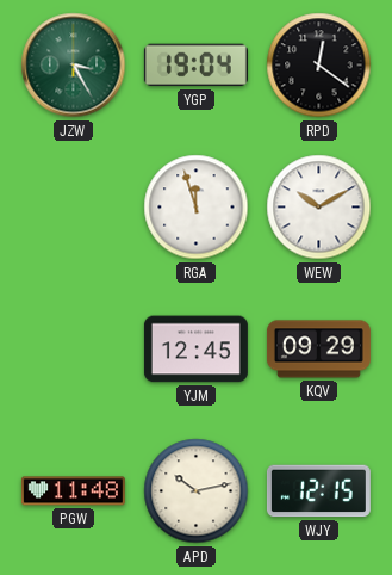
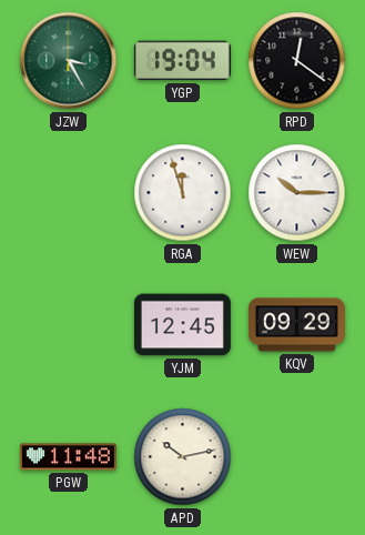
WEW: 10:10 -> 10:15 (297, 193)
WJY: 12:15 -> none (318, 491)
